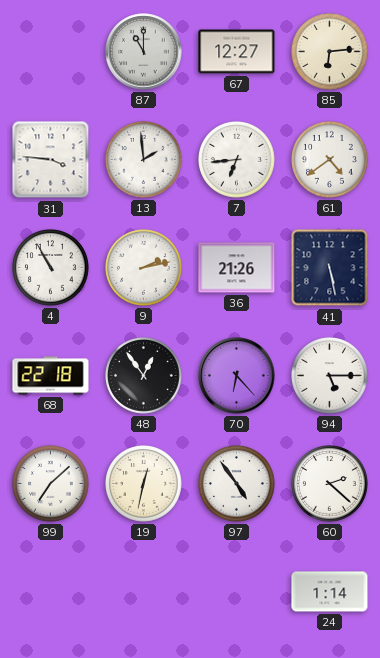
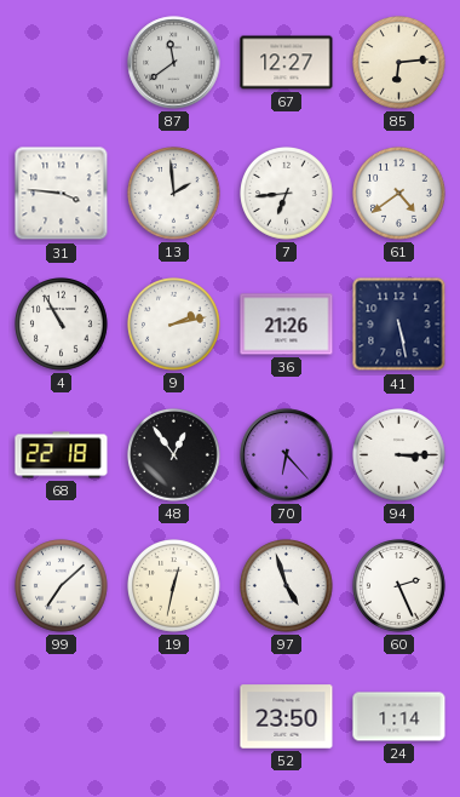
87: 11:00 -> 11:39 (174, 63)
94: 5:15 -> 3:15 (399, 455)
97: 4:54 -> 4:57 (287, 586)
60: 2:22 -> 2:26 (399, 586)
52: none -> 23:50 (287, 717)
